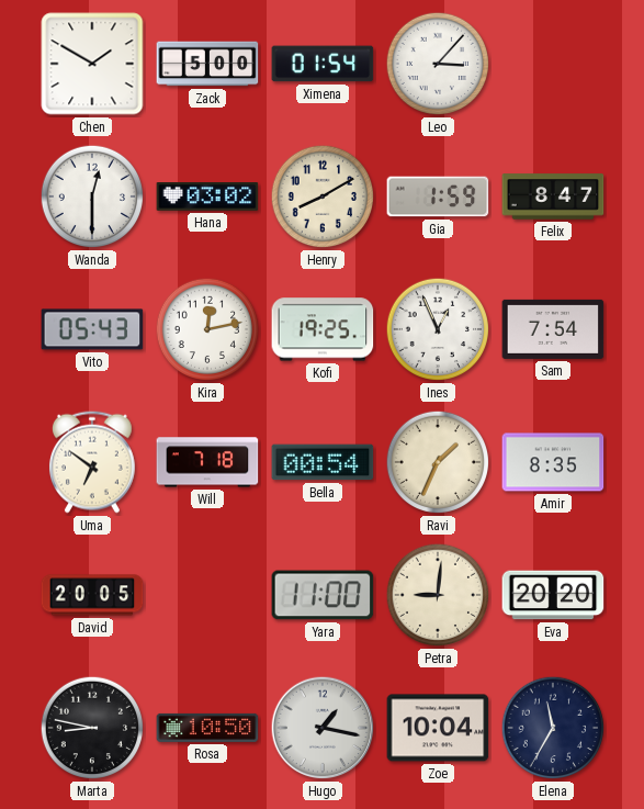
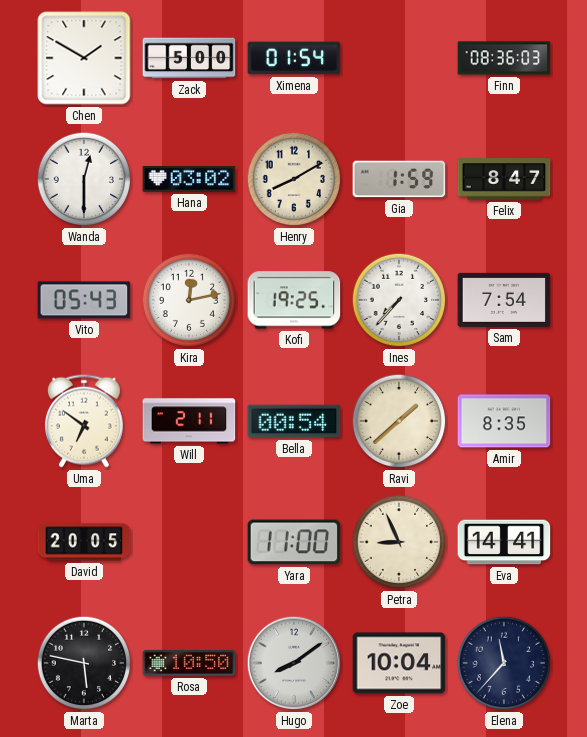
Leo: 3:07 -> none (438, 64)
Finn: none -> 08:36 (504, 58)
Ines: 12:56 -> 7:37 (399, 300)
Will: 7:18 -> 2:11 (189, 421)
Ravi: 1:34 -> 1:38 (399, 421)
Petra: 9:01 -> 8:56 (399, 542)
Eva: 20:20 -> 14:41 (504, 542)
Marta: 8:47 -> 5:47 (84, 663)
Hugo: 1:17 -> 8:09 (294, 663)
Elena: 11:35 -> 11:37 (504, 663)
